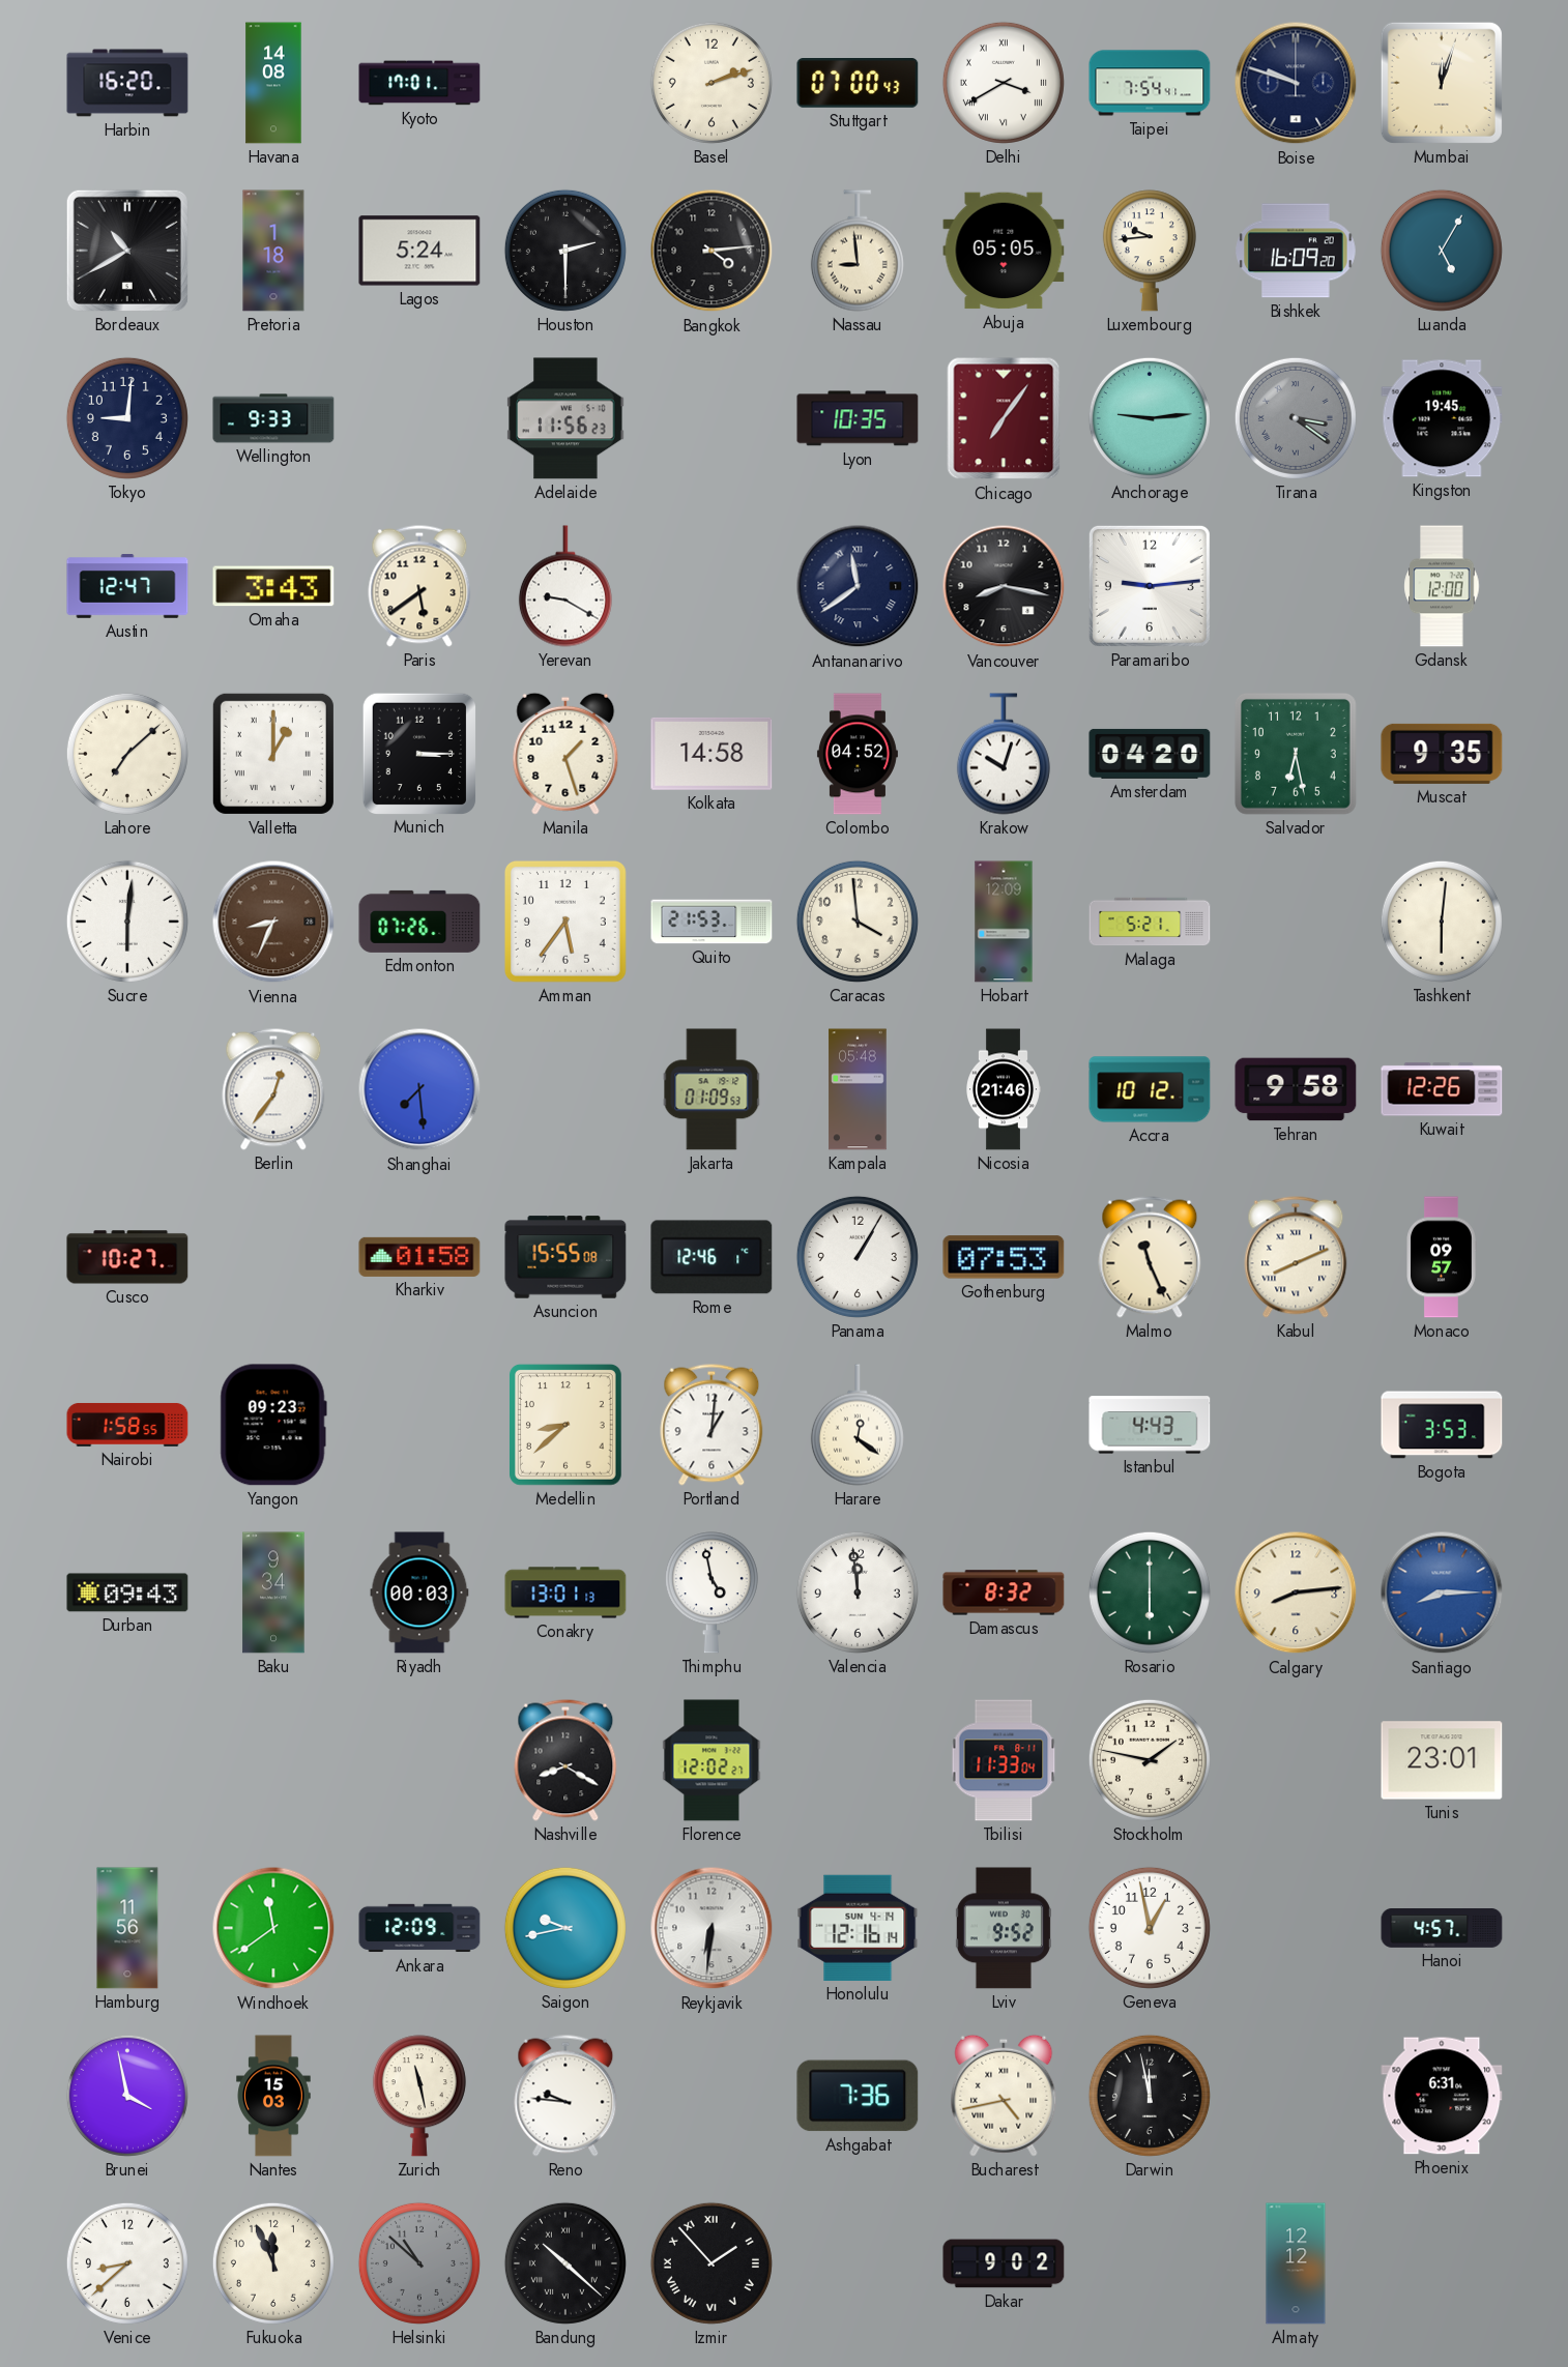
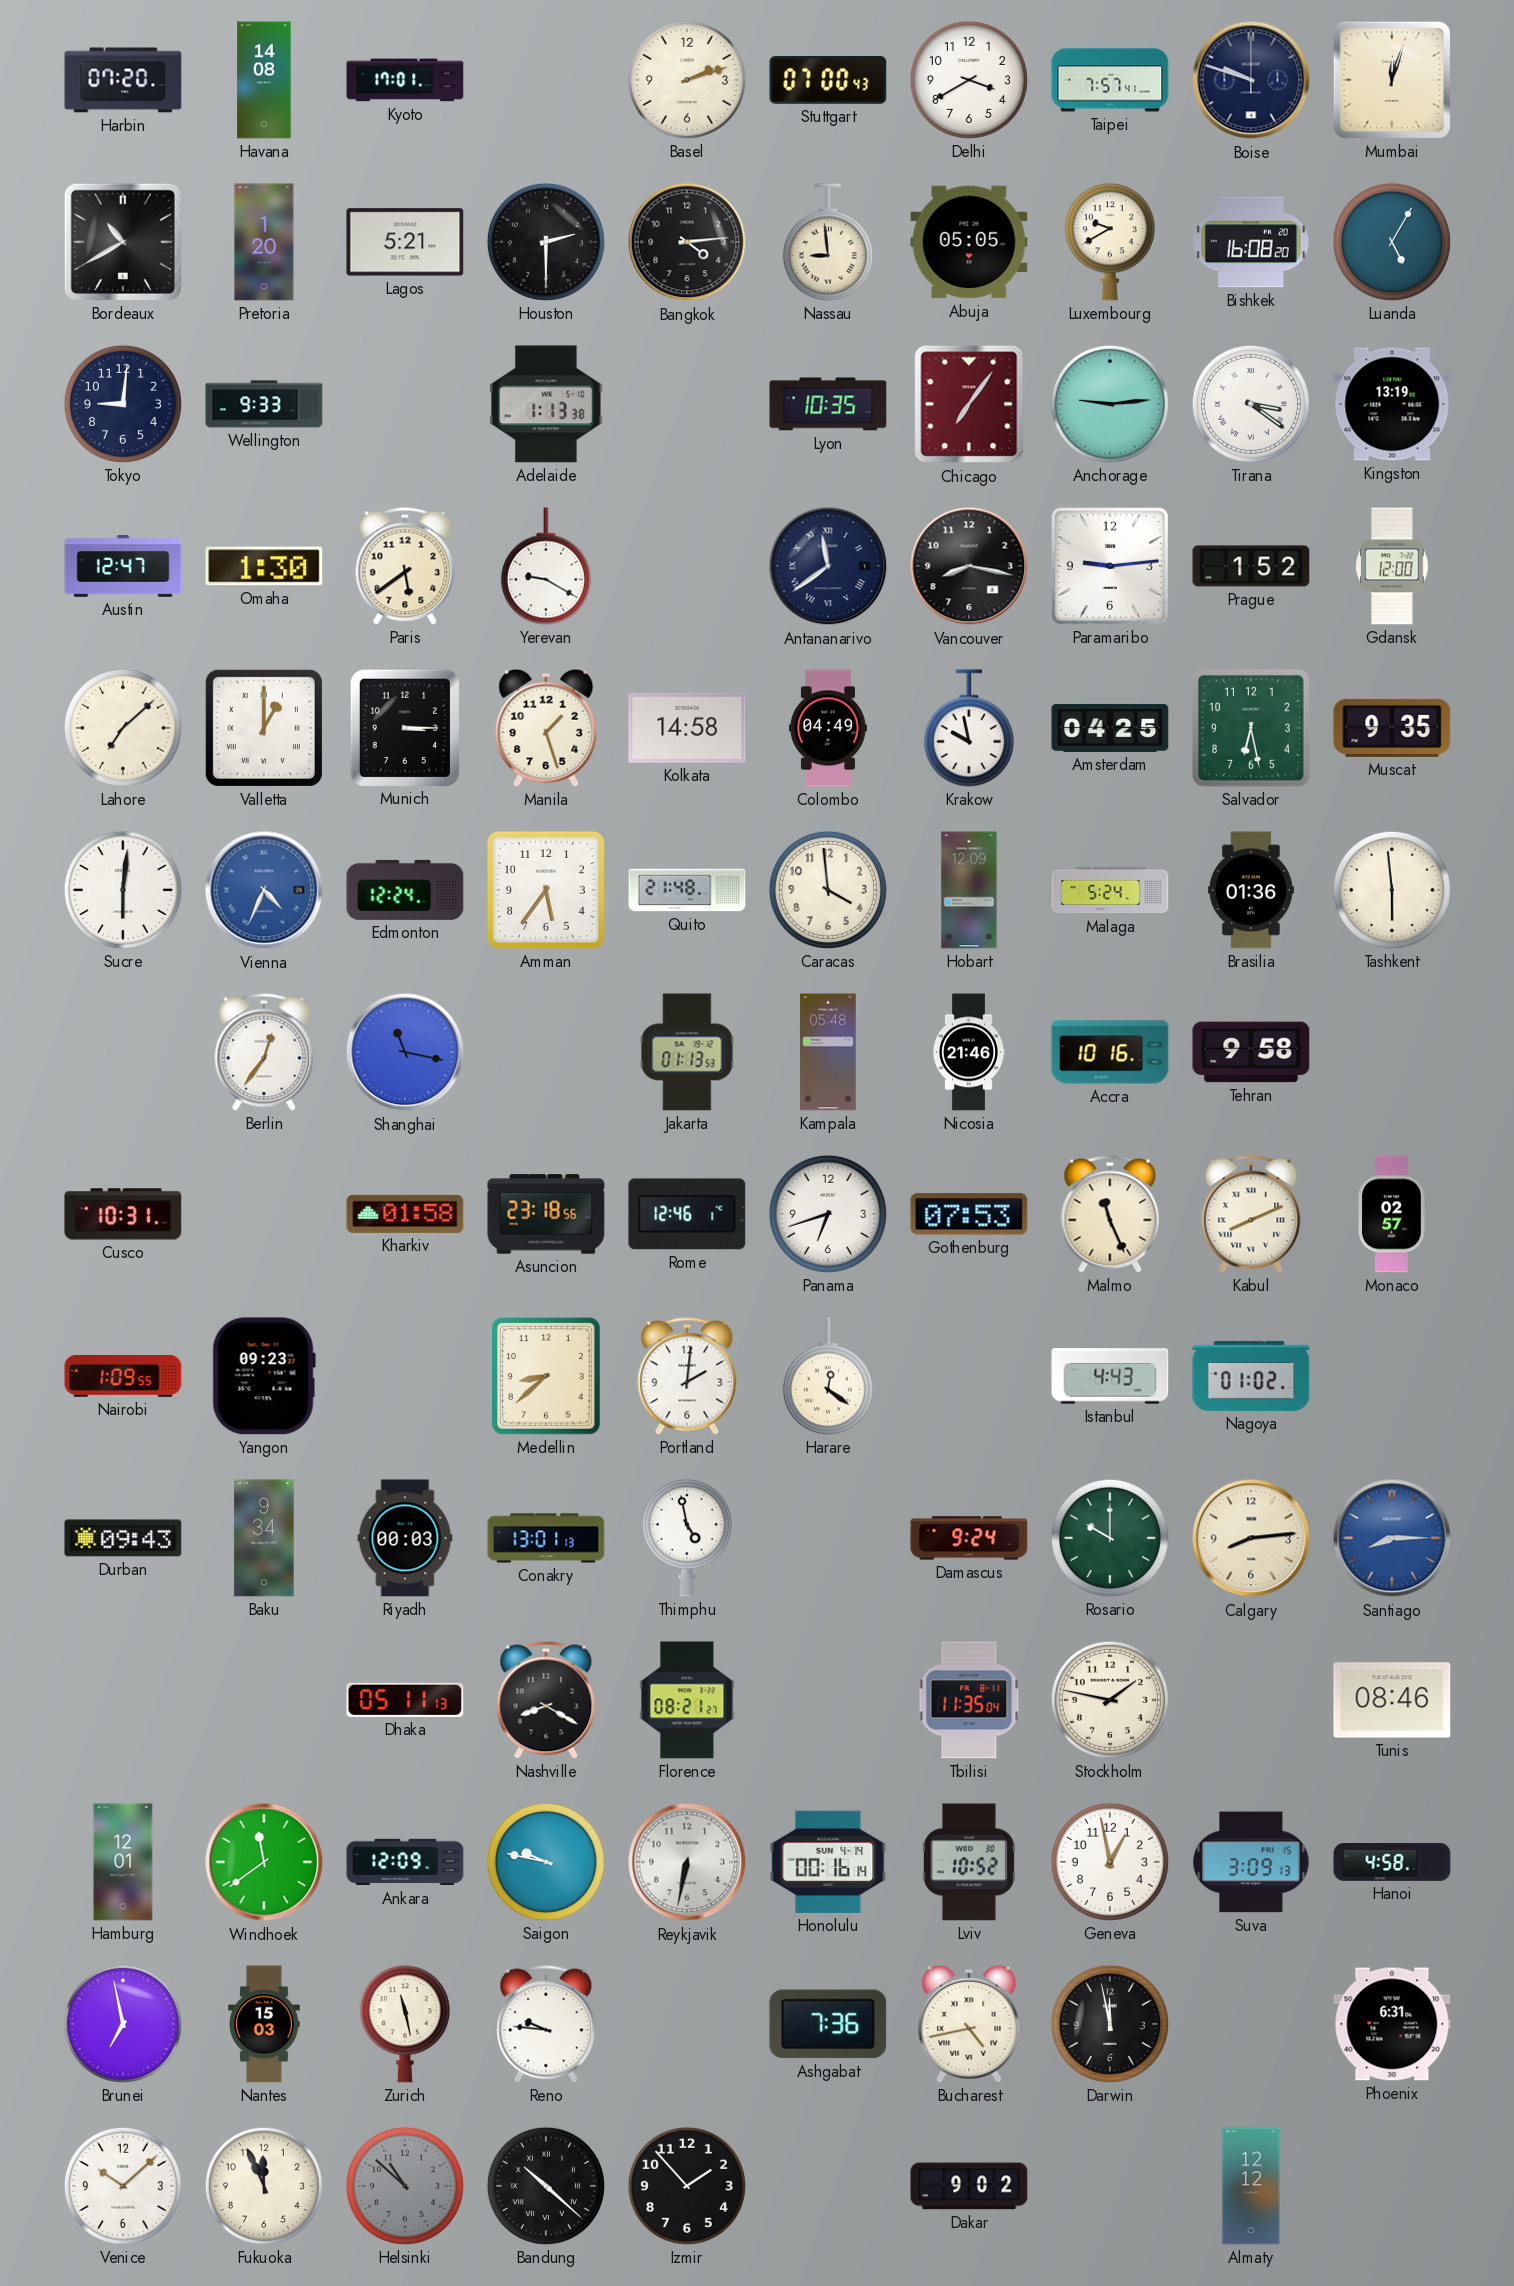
Harbin: 16:20 -> 07:20 (123, 80)
Delhi numerals: Roman -> Arabic (969, 80)
Taipei: 7:54 -> 7:57 (1110, 80)
Pretoria: 1:18 -> 1:20 (264, 242)
Lagos: 5:24 -> 5:21 (405, 242)
Luxembourg: 9:44 -> 9:40 (1110, 242)
Bishkek: 16:09 -> 16:08 (1251, 242)
Adelaide: 11:56 -> 1:13 (546, 404)
Tirana dial: grey -> white (1251, 404)
Kingston: 19:45 -> 13:19 (1392, 404)
Omaha: 3:43 -> 1:30 (264, 566)
Prague: none -> 1:52 (1251, 566)
Colombo: 04:52 -> 04:49 (828, 728)
Krakow: 10:03 -> 9:58 (969, 728)
Amsterdam: 04:20 -> 04:25 (1110, 728)
Vienna: 8:34 -> 4:34 (264, 890)
Vienna dial: brown -> blue (264, 890)
Edmonton: 07:26 -> 12:24 (405, 890)
Quito: 21:53 -> 21:48 (687, 890)
Malaga: 5:21 -> 5:24 (1110, 890)
Brasilia: none -> 01:36 (1251, 890)
Tashkent: 6:01 -> 5:59 (1392, 890)
Shanghai: 7:29 -> 11:17 (405, 1052)
Jakarta: 01:09 -> 01:13 (687, 1052)
Accra: 10:12 -> 10:16 (1110, 1052)
Kuwait: 12:26 -> none (1442, 1089)
Cusco: 10:27 -> 10:31 (123, 1214)
Asuncion: 15:55 -> 23:18 (546, 1214)
Panama: 1:05 -> 6:42 (828, 1214)
Monaco: 09:57 -> 02:57 (1392, 1214)
Nairobi: 1:58 -> 1:09 (123, 1376)
Portland: 1:01 -> 2:01 (687, 1376)
Nagoya: none -> 01:02 (1251, 1376)
Bogota: 3:53 -> none (1442, 1425)
Valencia: 11:59 -> none (858, 1592)
Damascus: 8:32 -> 9:24 (969, 1538)
Rosario: 6:00 -> 10:00 (1110, 1538)
Dhaka: none -> 05:11 (405, 1700)
Florence: 12:02 -> 08:21 (687, 1700)
Tbilisi: 11:33 -> 11:35 (969, 1700)
Tunis: 23:01 -> 08:46 (1392, 1700)
Hamburg: 11:56 -> 12:01 (123, 1862)
Saigon: 9:43 -> 9:47 (546, 1862)
Reykjavik: 6:31 -> 6:32 (687, 1862)
Honolulu: 12:16 -> 00:16 (828, 1862)
Lviv: 9:52 -> 10:52 (969, 1862)
Suva: none -> 3:09 (1251, 1862)
Hanoi: 4:57 -> 4:58 (1392, 1863)
Brunei: 3:58 -> 6:58 (123, 2024)
Venice: 8:38 -> 10:08 (123, 2186)
Izmir numerals: Roman -> Arabic (687, 2186)
